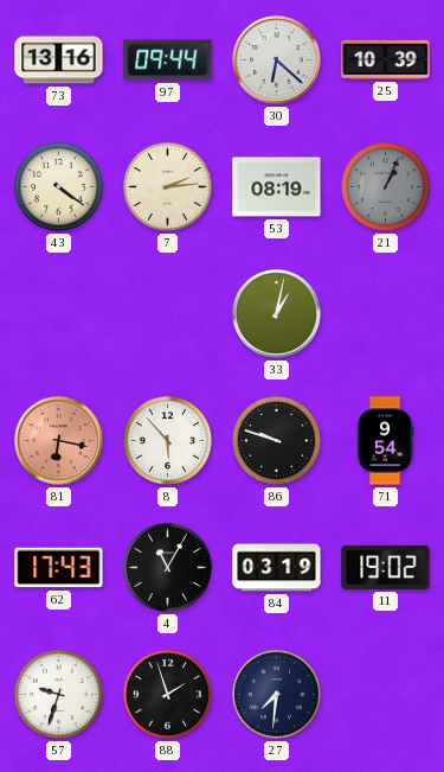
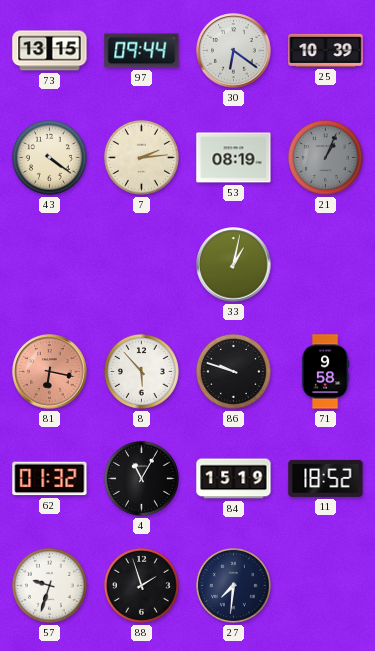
73: 13:16 -> 13:15 (50, 51)
30: 6:22 -> 6:21 (234, 51)
71: 9:54 -> 9:58 (325, 372)
62: 17:43 -> 01:32 (50, 479)
84: 03:19 -> 15:19 (234, 479)
11: 19:02 -> 18:52 (326, 478)
